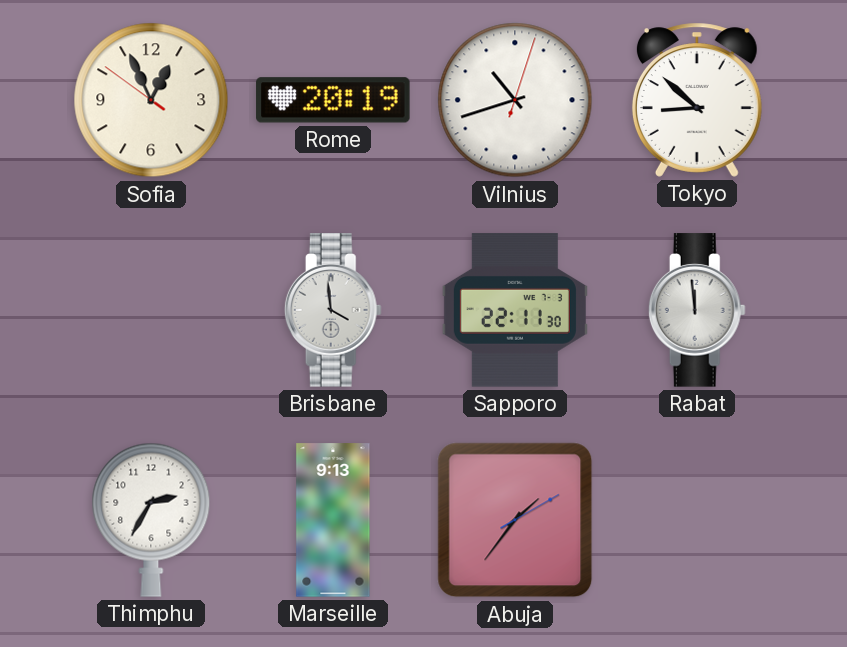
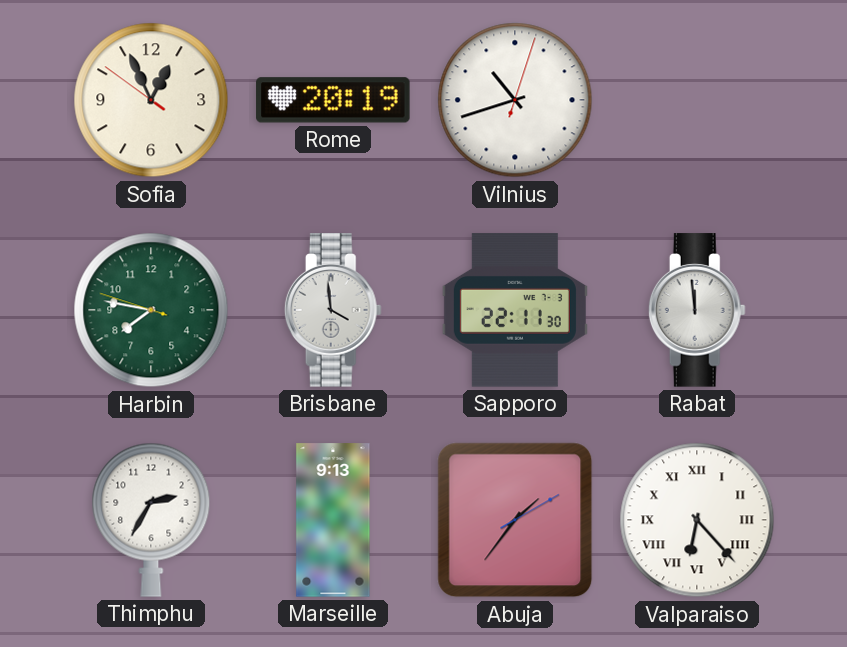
Tokyo: 8:52 -> none (697, 100)
Harbin: none -> 7:46 (151, 310)
Valparaiso: none -> 6:23 (697, 520)
